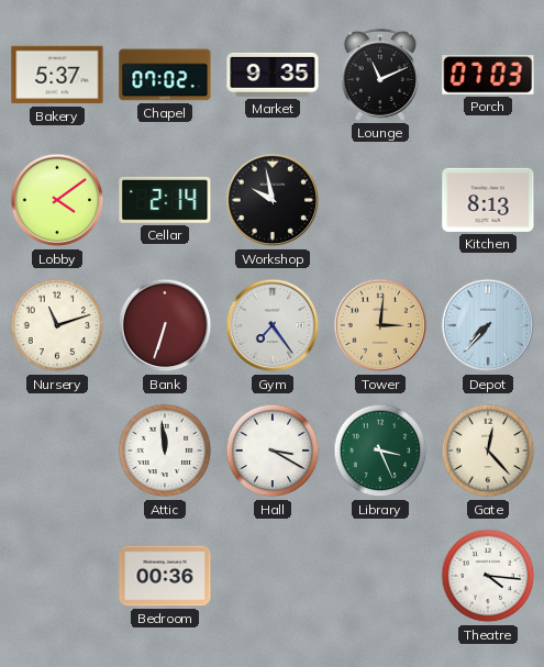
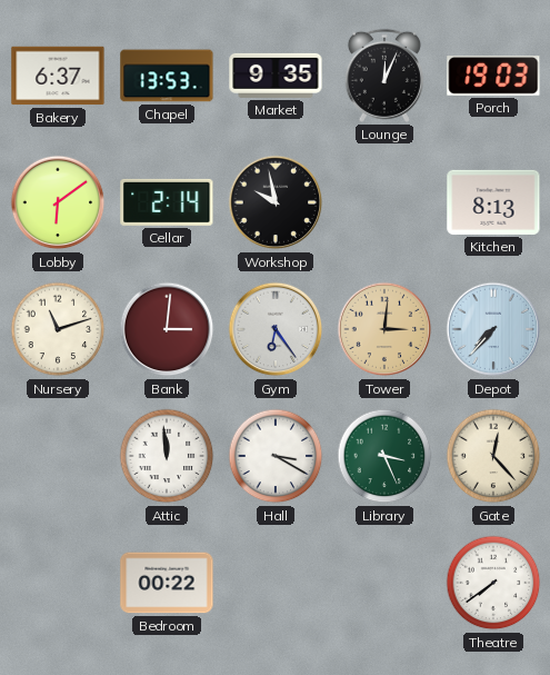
Bakery: 5:37 -> 6:37 (58, 76)
Chapel: 07:02 -> 13:53 (167, 76)
Lounge: 11:11 -> 12:04 (384, 76)
Porch: 07:03 -> 19:03 (493, 76)
Lobby: 4:09 -> 6:09 (58, 202)
Bank: 6:33 -> 3:01 (167, 329)
Gym: 7:24 -> 6:24 (276, 329)
Bedroom: 00:36 -> 00:22 (167, 583)
Theatre: 4:16 -> 7:39 (493, 583)
